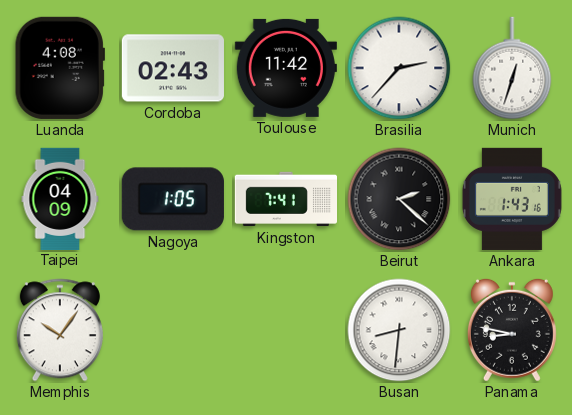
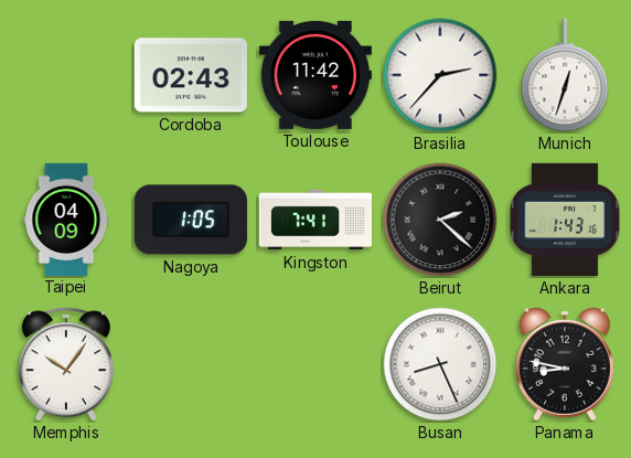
Luanda: 4:08 -> none (60, 68)
Busan: 8:31 -> 8:26 (440, 364)
